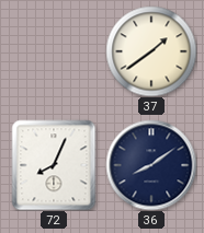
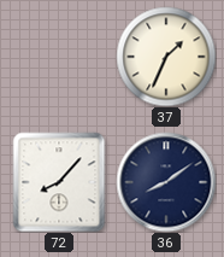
37: 1:39 -> 1:34 (166, 57)
72: 8:04 -> 8:07 (59, 182)
